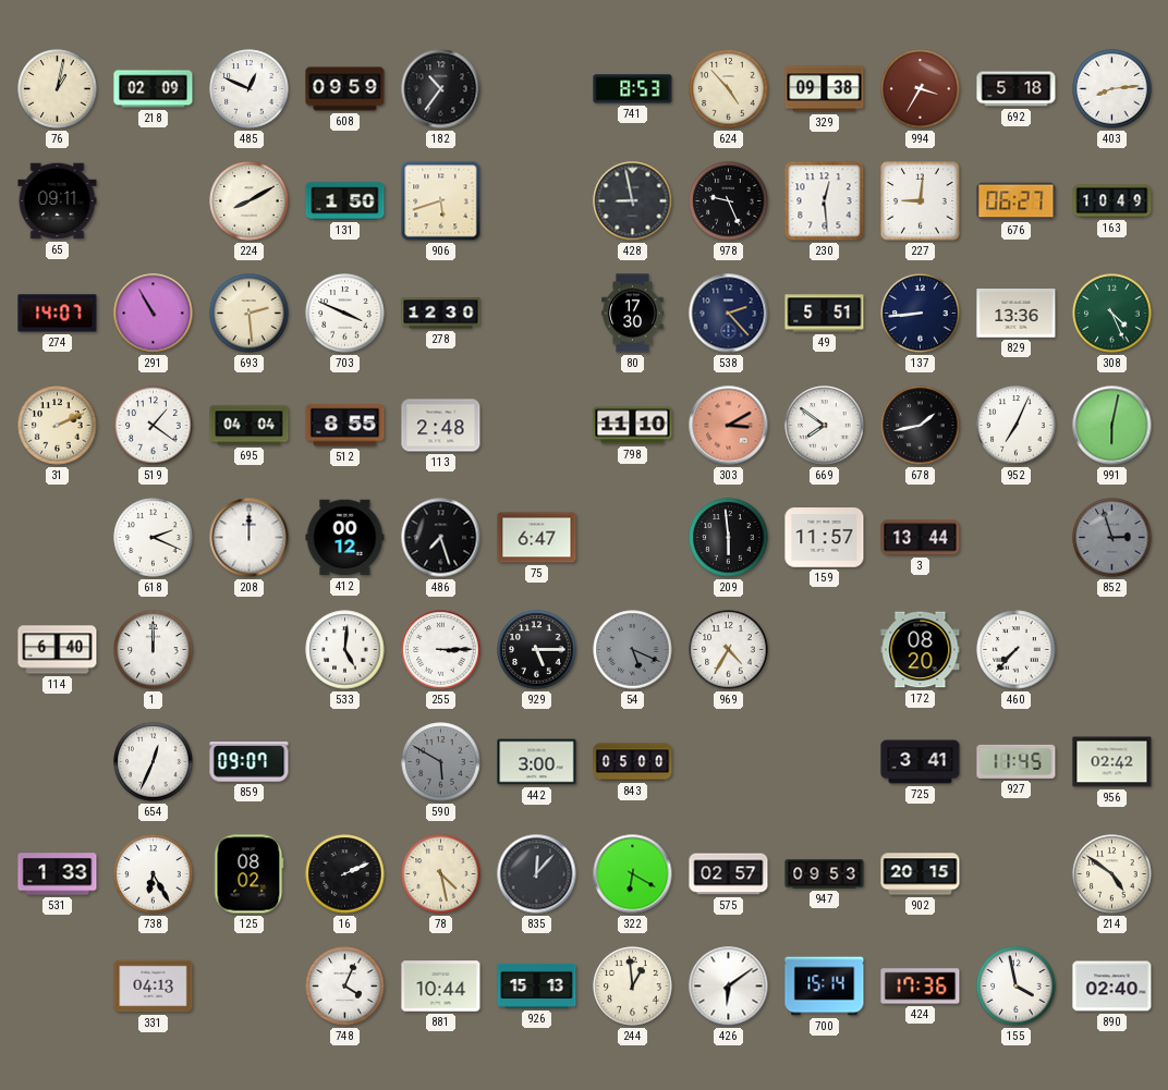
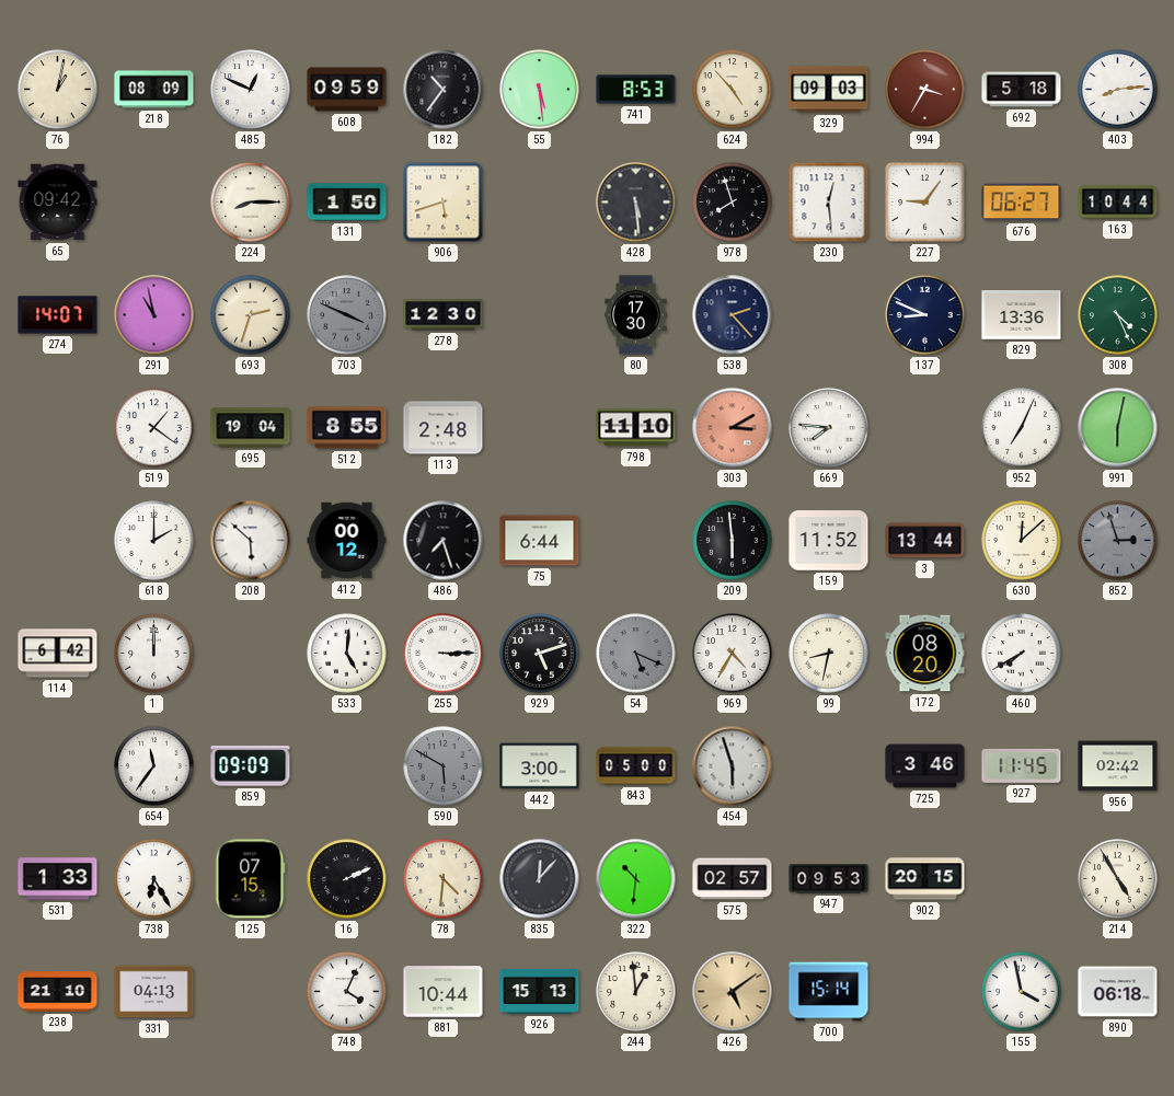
218: 02:09 -> 08:09 (154, 90)
55: none -> 5:29 (540, 90)
329: 09:38 -> 09:03 (829, 90)
65: 09:11 -> 09:42 (58, 203)
224: 8:10 -> 8:15 (251, 203)
428: 8:58 -> 5:29 (636, 203)
978: 9:26 -> 7:57 (733, 203)
227: 9:01 -> 9:06 (925, 203)
163: 10:49 -> 10:44 (1118, 203)
291: 10:55 -> 10:58 (154, 315)
693: 2:29 -> 2:33 (251, 315)
703 dial: white -> grey (347, 315)
49: 5:51 -> none (825, 314)
137: 8:44 -> 8:49 (925, 315)
31: 2:11 -> none (58, 426)
695: 04:04 -> 19:04 (251, 428)
669: 7:51 -> 7:46 (829, 428)
678: 1:43 -> none (921, 426)
618: 2:19 -> 2:00 (154, 541)
208: 12:00 -> 5:52 (251, 541)
75: 6:47 -> 6:44 (540, 541)
159: 11:57 -> 11:52 (829, 541)
630: none -> 12:08 (1022, 541)
114: 6:40 -> 6:42 (58, 654)
929: 5:15 -> 5:12 (540, 654)
99: none -> 8:32 (829, 654)
460: 7:37 -> 7:40 (1022, 654)
654: 12:34 -> 11:36 (154, 766)
859: 09:07 -> 09:09 (251, 766)
454: none -> 5:57 (733, 766)
725: 3:41 -> 3:46 (925, 766)
125: 08:02 -> 07:15 (251, 879)
78: 4:28 -> 4:31 (444, 879)
322: 6:20 -> 10:31 (636, 879)
214: 4:51 -> 4:55 (1118, 879)
238: none -> 21:10 (58, 992)
426: 6:09 -> 5:09 (733, 992)
426 dial: white -> champagne (733, 992)
424: 17:36 -> none (921, 987)
890: 02:40 -> 06:18 (1118, 992)
